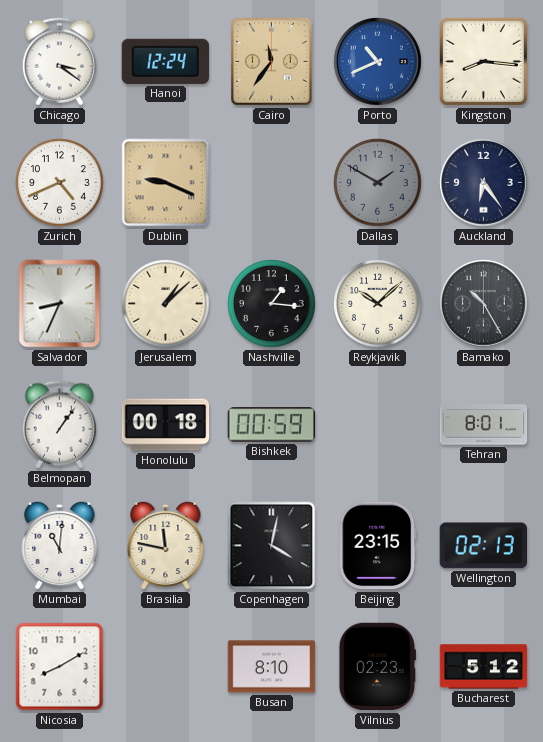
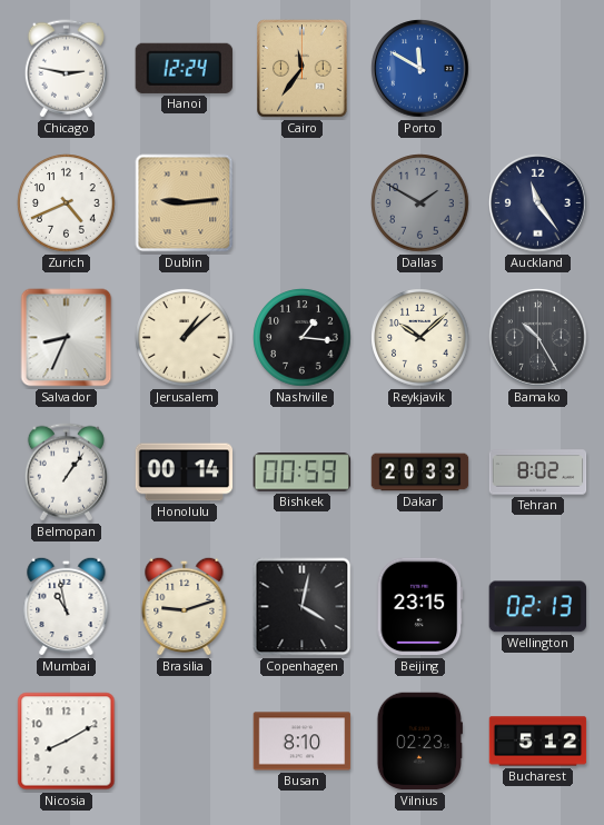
Chicago: 3:21 -> 2:47 (66, 69)
Porto: 10:41 -> 11:50 (420, 69)
Kingston: 8:16 -> none (483, 61)
Dublin: 9:19 -> 9:14 (185, 203)
Auckland: 6:24 -> 11:24 (538, 203)
Honolulu: 00:18 -> 00:14 (185, 473)
Dakar: none -> 20:33 (420, 473)
Tehran: 8:01 -> 8:02 (538, 473)
Mumbai: 11:01 -> 10:58 (67, 606)
Brasilia: 11:47 -> 9:12 (185, 606)
